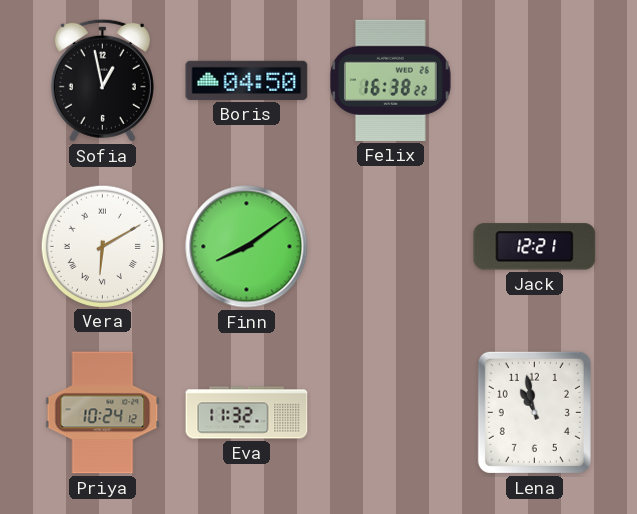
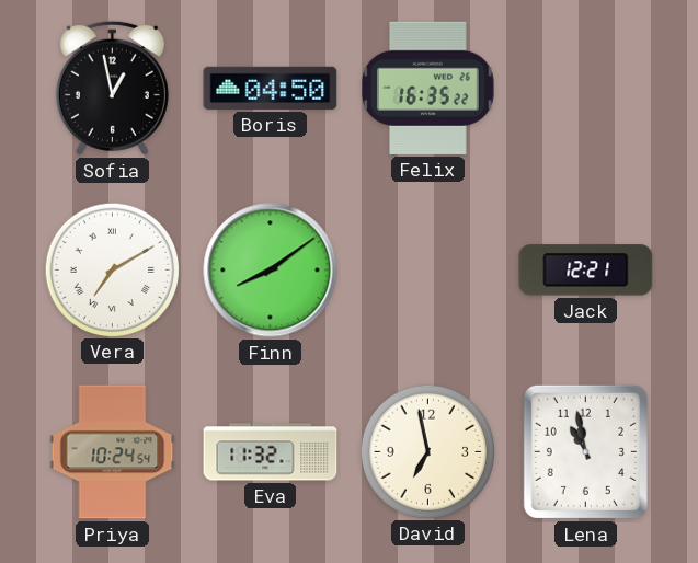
Felix: 16:38 -> 16:35 (428, 88)
Vera: 6:10 -> 7:10 (112, 269)
Priya: 10:24:12 -> 10:24:54 (113, 452)
David: none -> 6:58 (427, 451)
